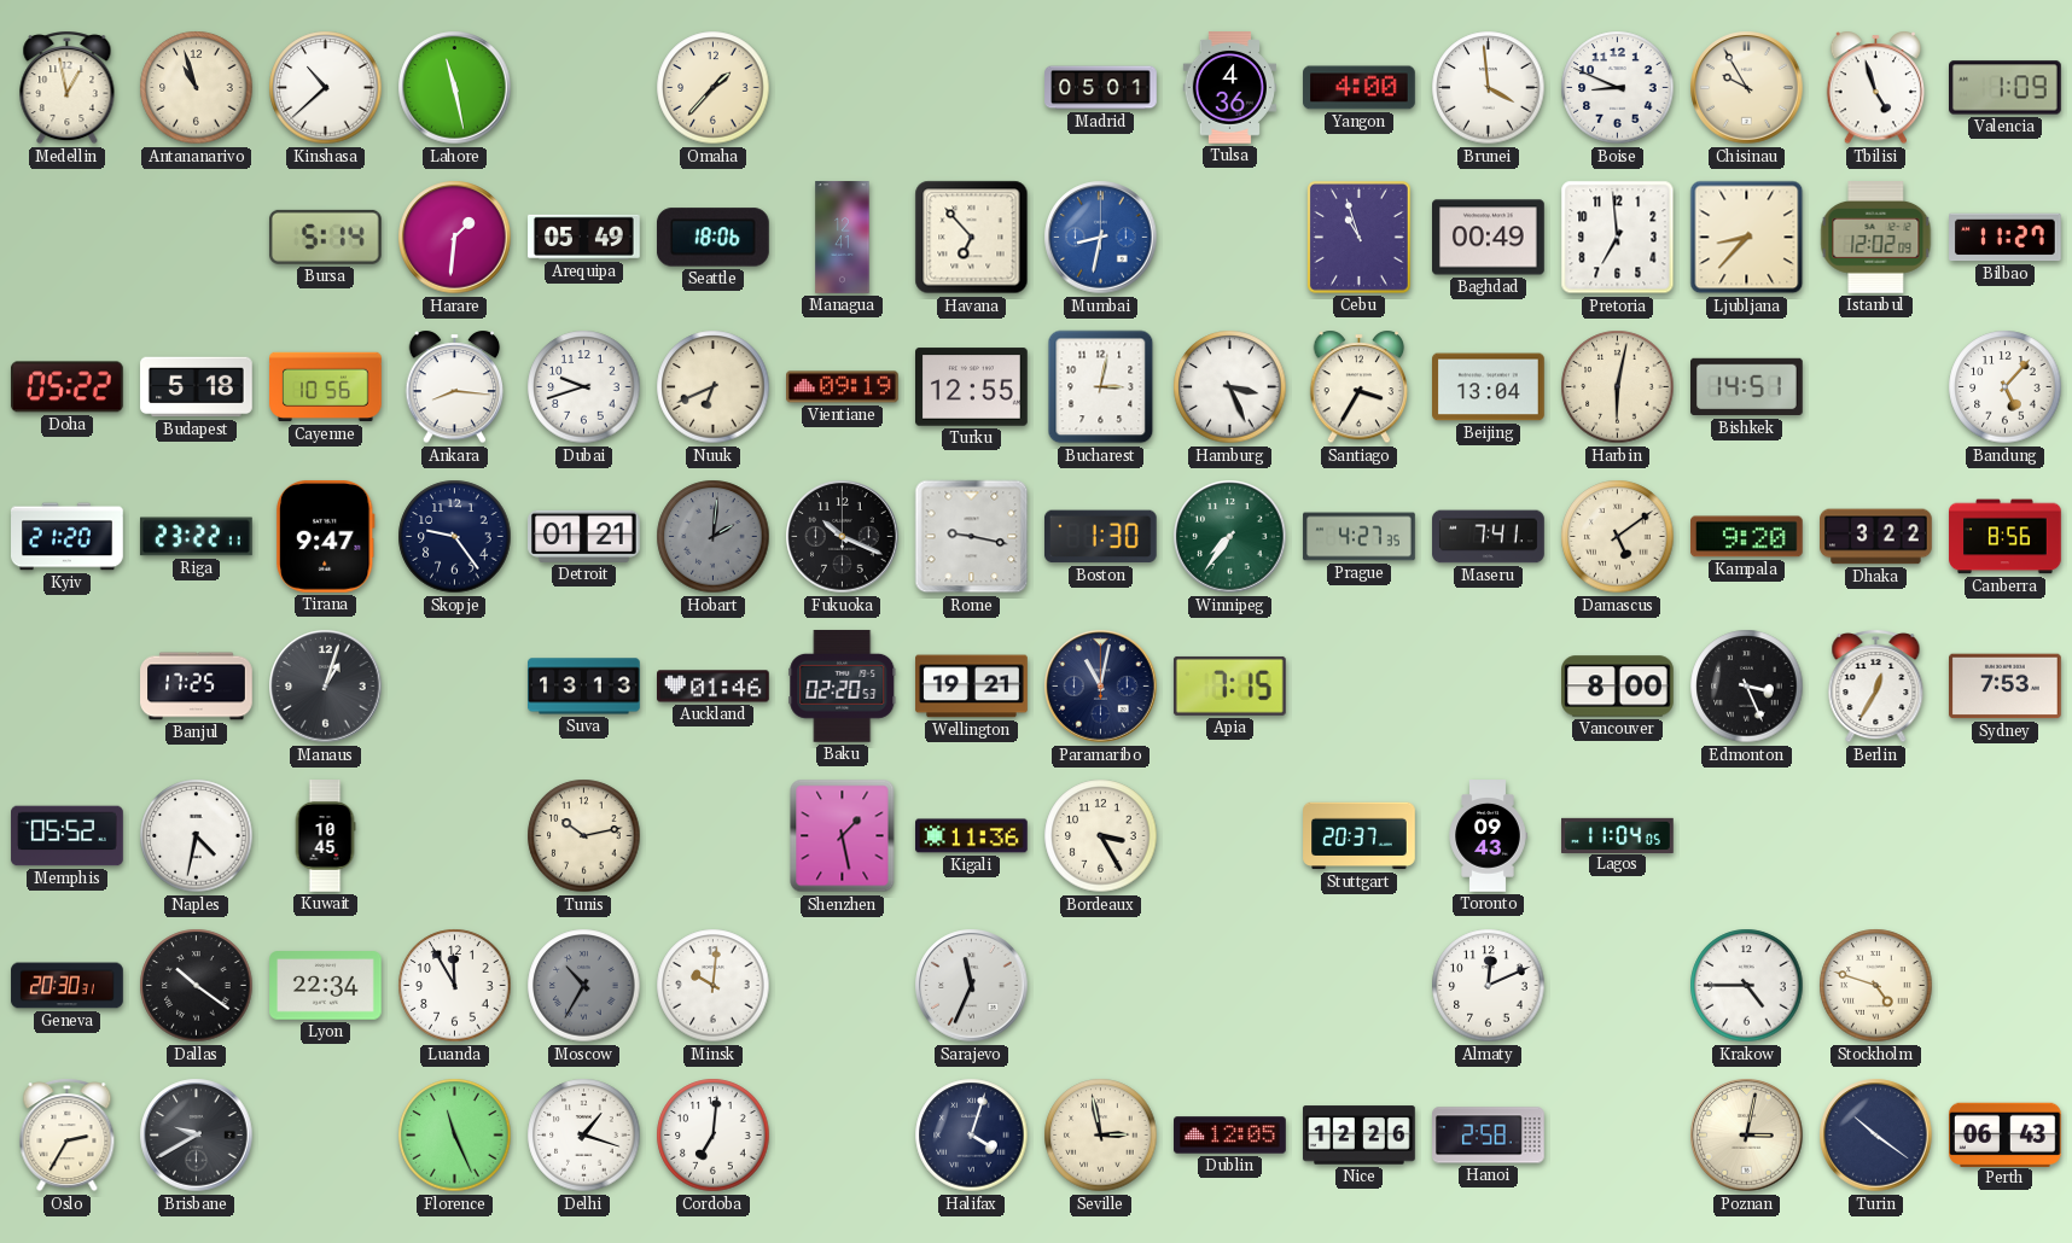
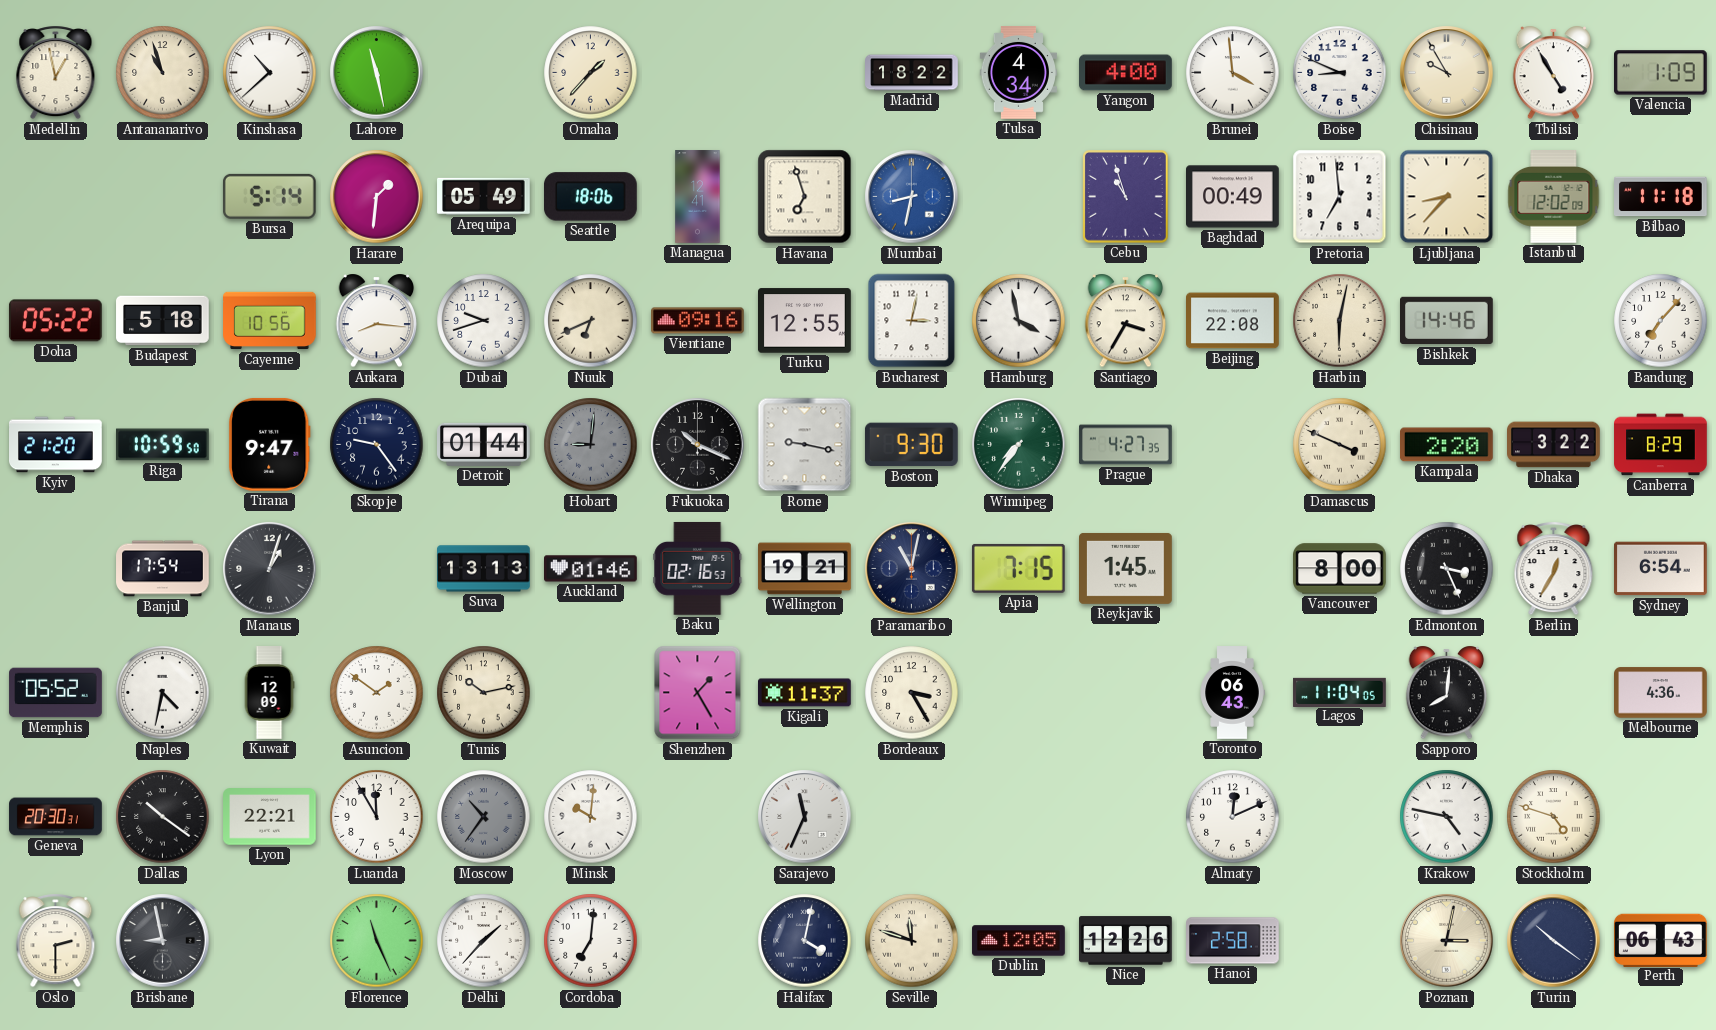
Madrid: 05:01 -> 18:22 (912, 73)
Tulsa: 4:36 -> 4:34 (1018, 73)
Tbilisi: 4:57 -> 4:55 (1554, 73)
Havana: 6:53 -> 6:57 (805, 197)
Bilbao: 11:27 -> 11:18 (1661, 197)
Vientiane: 09:19 -> 09:16 (698, 321)
Hamburg: 3:26 -> 3:58 (1019, 321)
Beijing: 13:04 -> 22:08 (1233, 321)
Bishkek: 14:51 -> 14:46 (1447, 321)
Bandung: 5:07 -> 7:07 (1661, 321)
Riga: 23:22 -> 10:59 (162, 445)
Detroit: 01:21 -> 01:44 (484, 444)
Hobart: 2:01 -> 9:01 (591, 445)
Boston: 1:30 -> 9:30 (911, 445)
Maseru: 7:41 -> none (1489, 537)
Damascus: 5:09 -> 3:49 (1340, 445)
Kampala: 9:20 -> 2:20 (1447, 445)
Canberra: 8:56 -> 8:29 (1661, 445)
Banjul: 17:25 -> 17:54 (163, 569)
Baku: 02:20 -> 02:16 (698, 569)
Reykjavik: none -> 1:45 (1126, 568)
Sydney: 7:53 -> 6:54 (1661, 569)
Kuwait: 10:45 -> 12:09 (269, 693)
Asuncion: none -> 1:51 (377, 693)
Shenzhen: 1:28 -> 1:25 (698, 693)
Kigali: 11:36 -> 11:37 (805, 693)
Stuttgart: 20:37 -> none (1360, 836)
Toronto: 09:43 -> 06:43 (1232, 693)
Sapporo: none -> 8:01 (1447, 693)
Melbourne: none -> 4:36 (1661, 693)
Lyon: 22:34 -> 22:21 (270, 817)
Moscow: 10:35 -> 10:36 (484, 817)
Krakow: 4:45 -> 4:47 (1447, 817)
Oslo: 2:35 -> 2:30 (56, 941)
Brisbane: 9:40 -> 8:58 (163, 941)
Delhi: 1:18 -> 1:37 (484, 941)
Halifax: 4:03 -> 4:02 (805, 941)
Seville: 2:58 -> 11:48 (912, 941)
